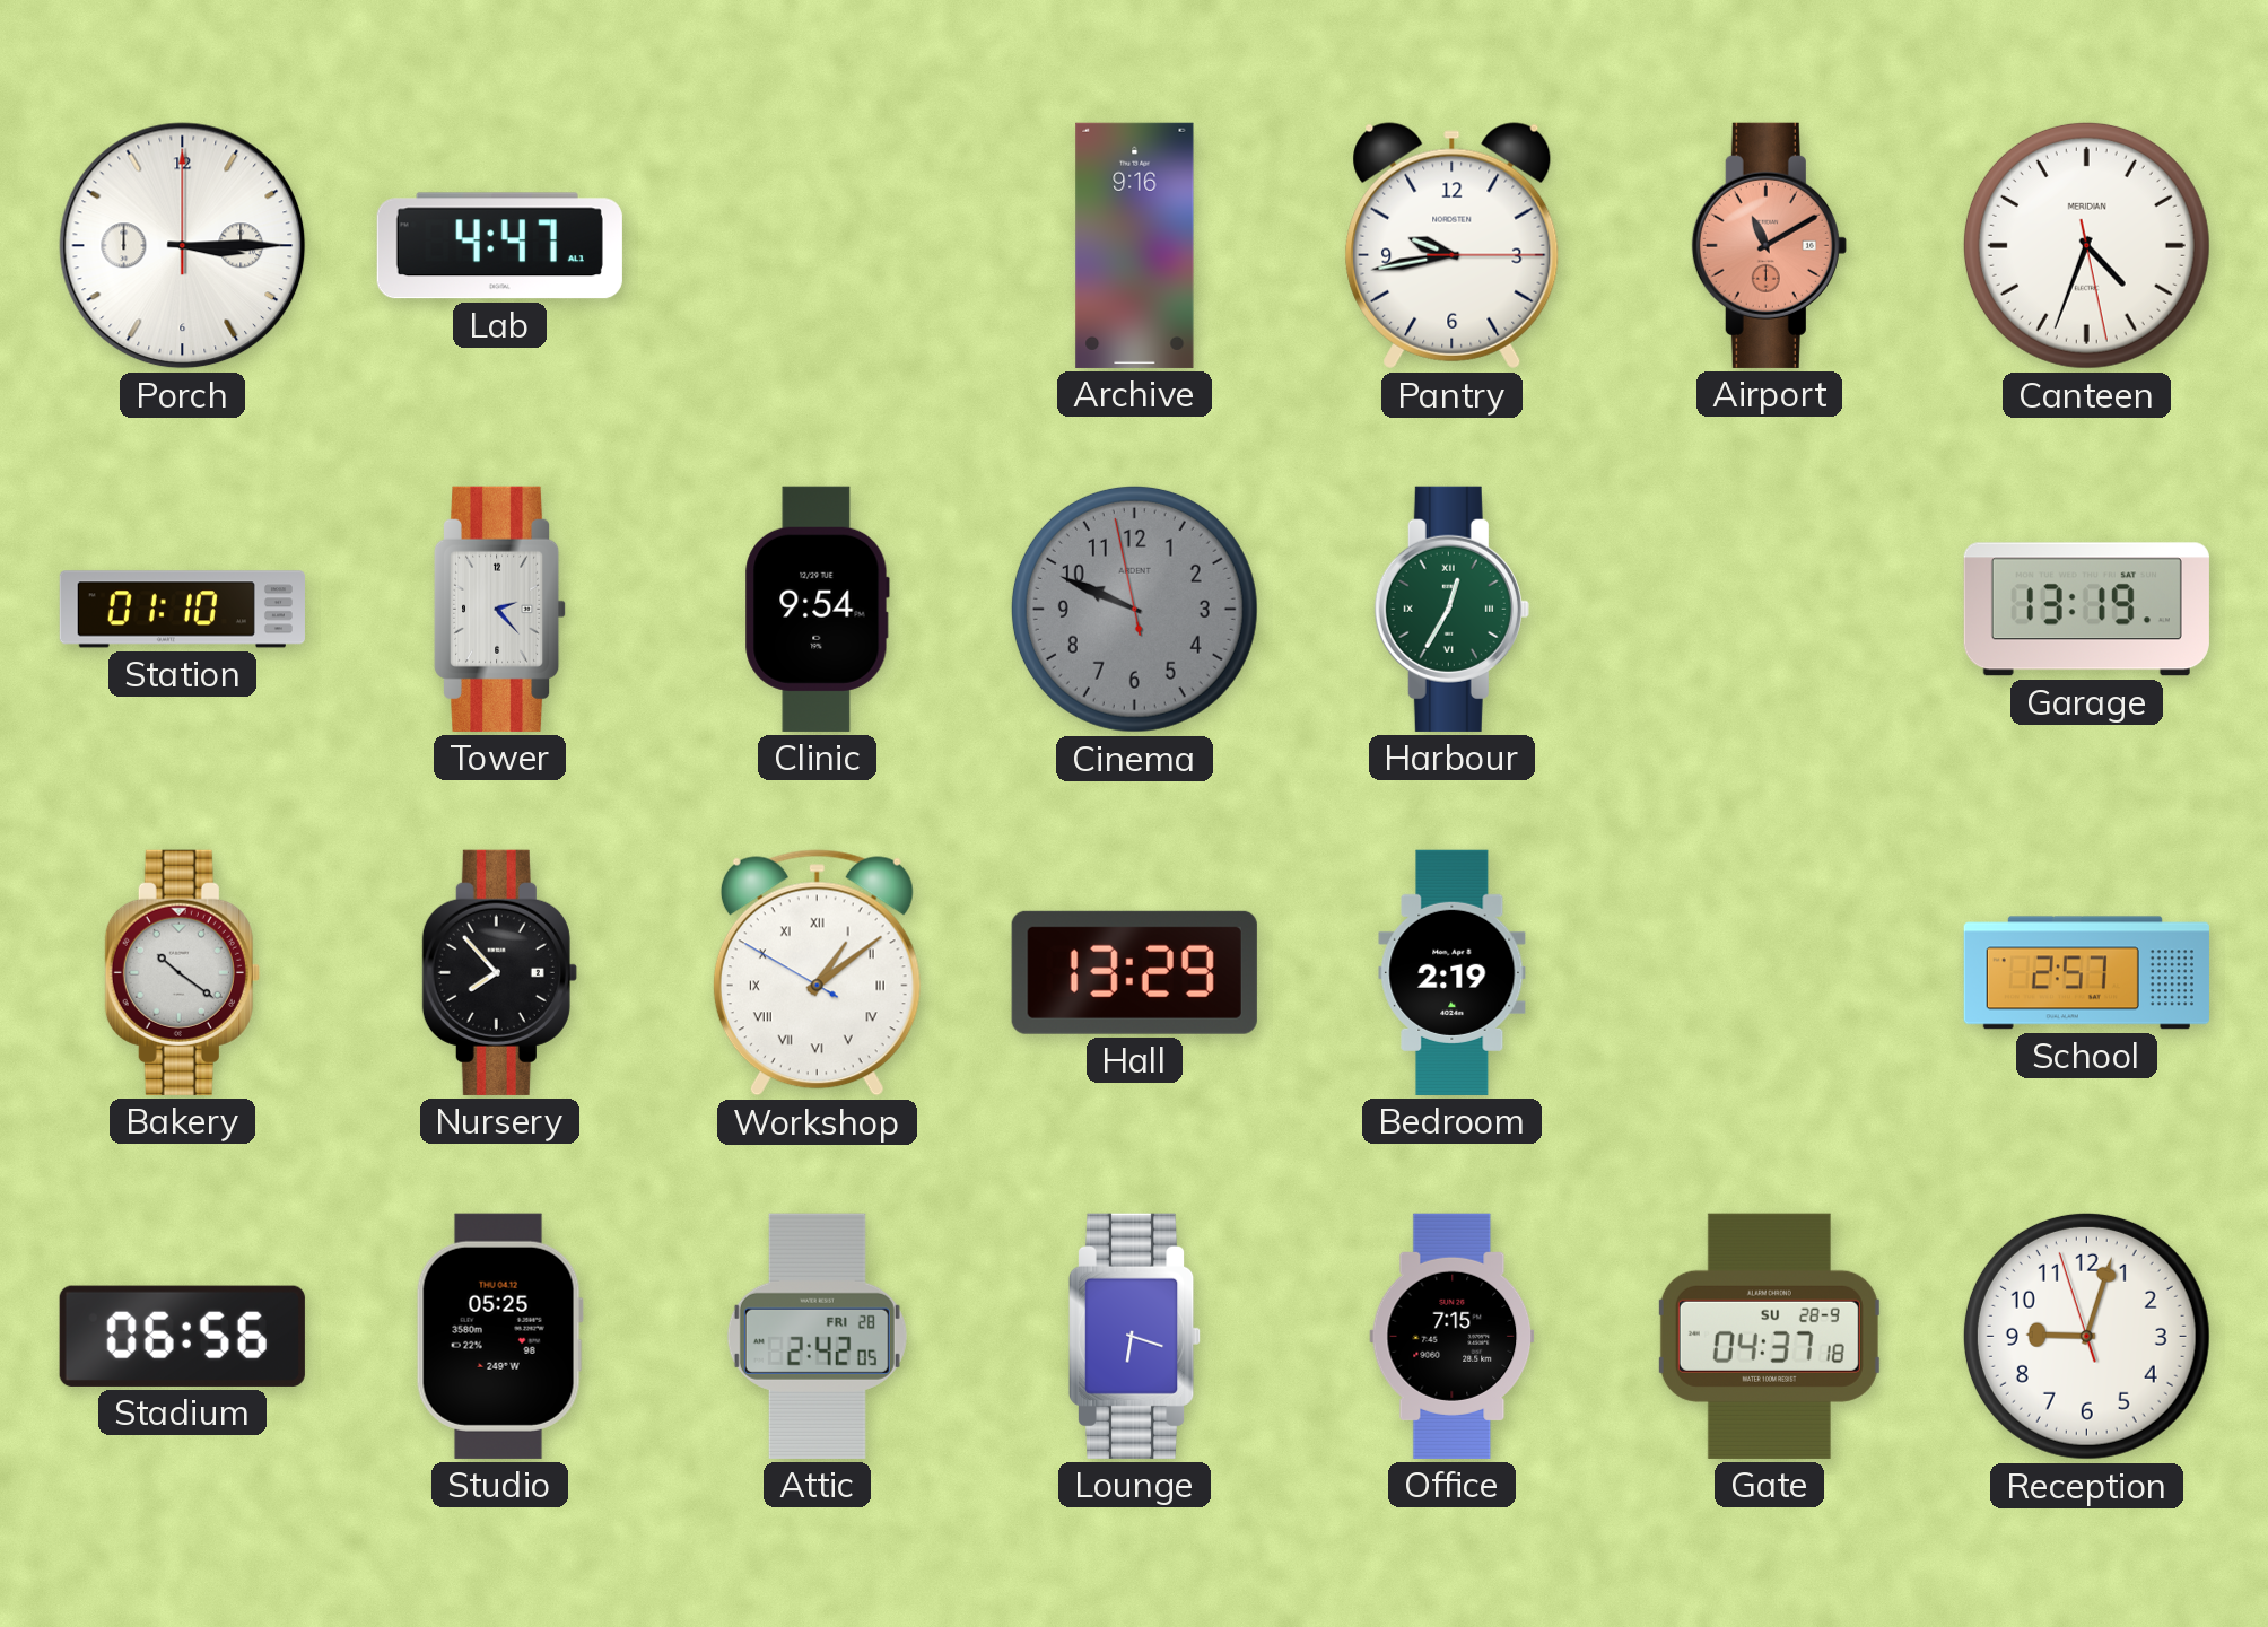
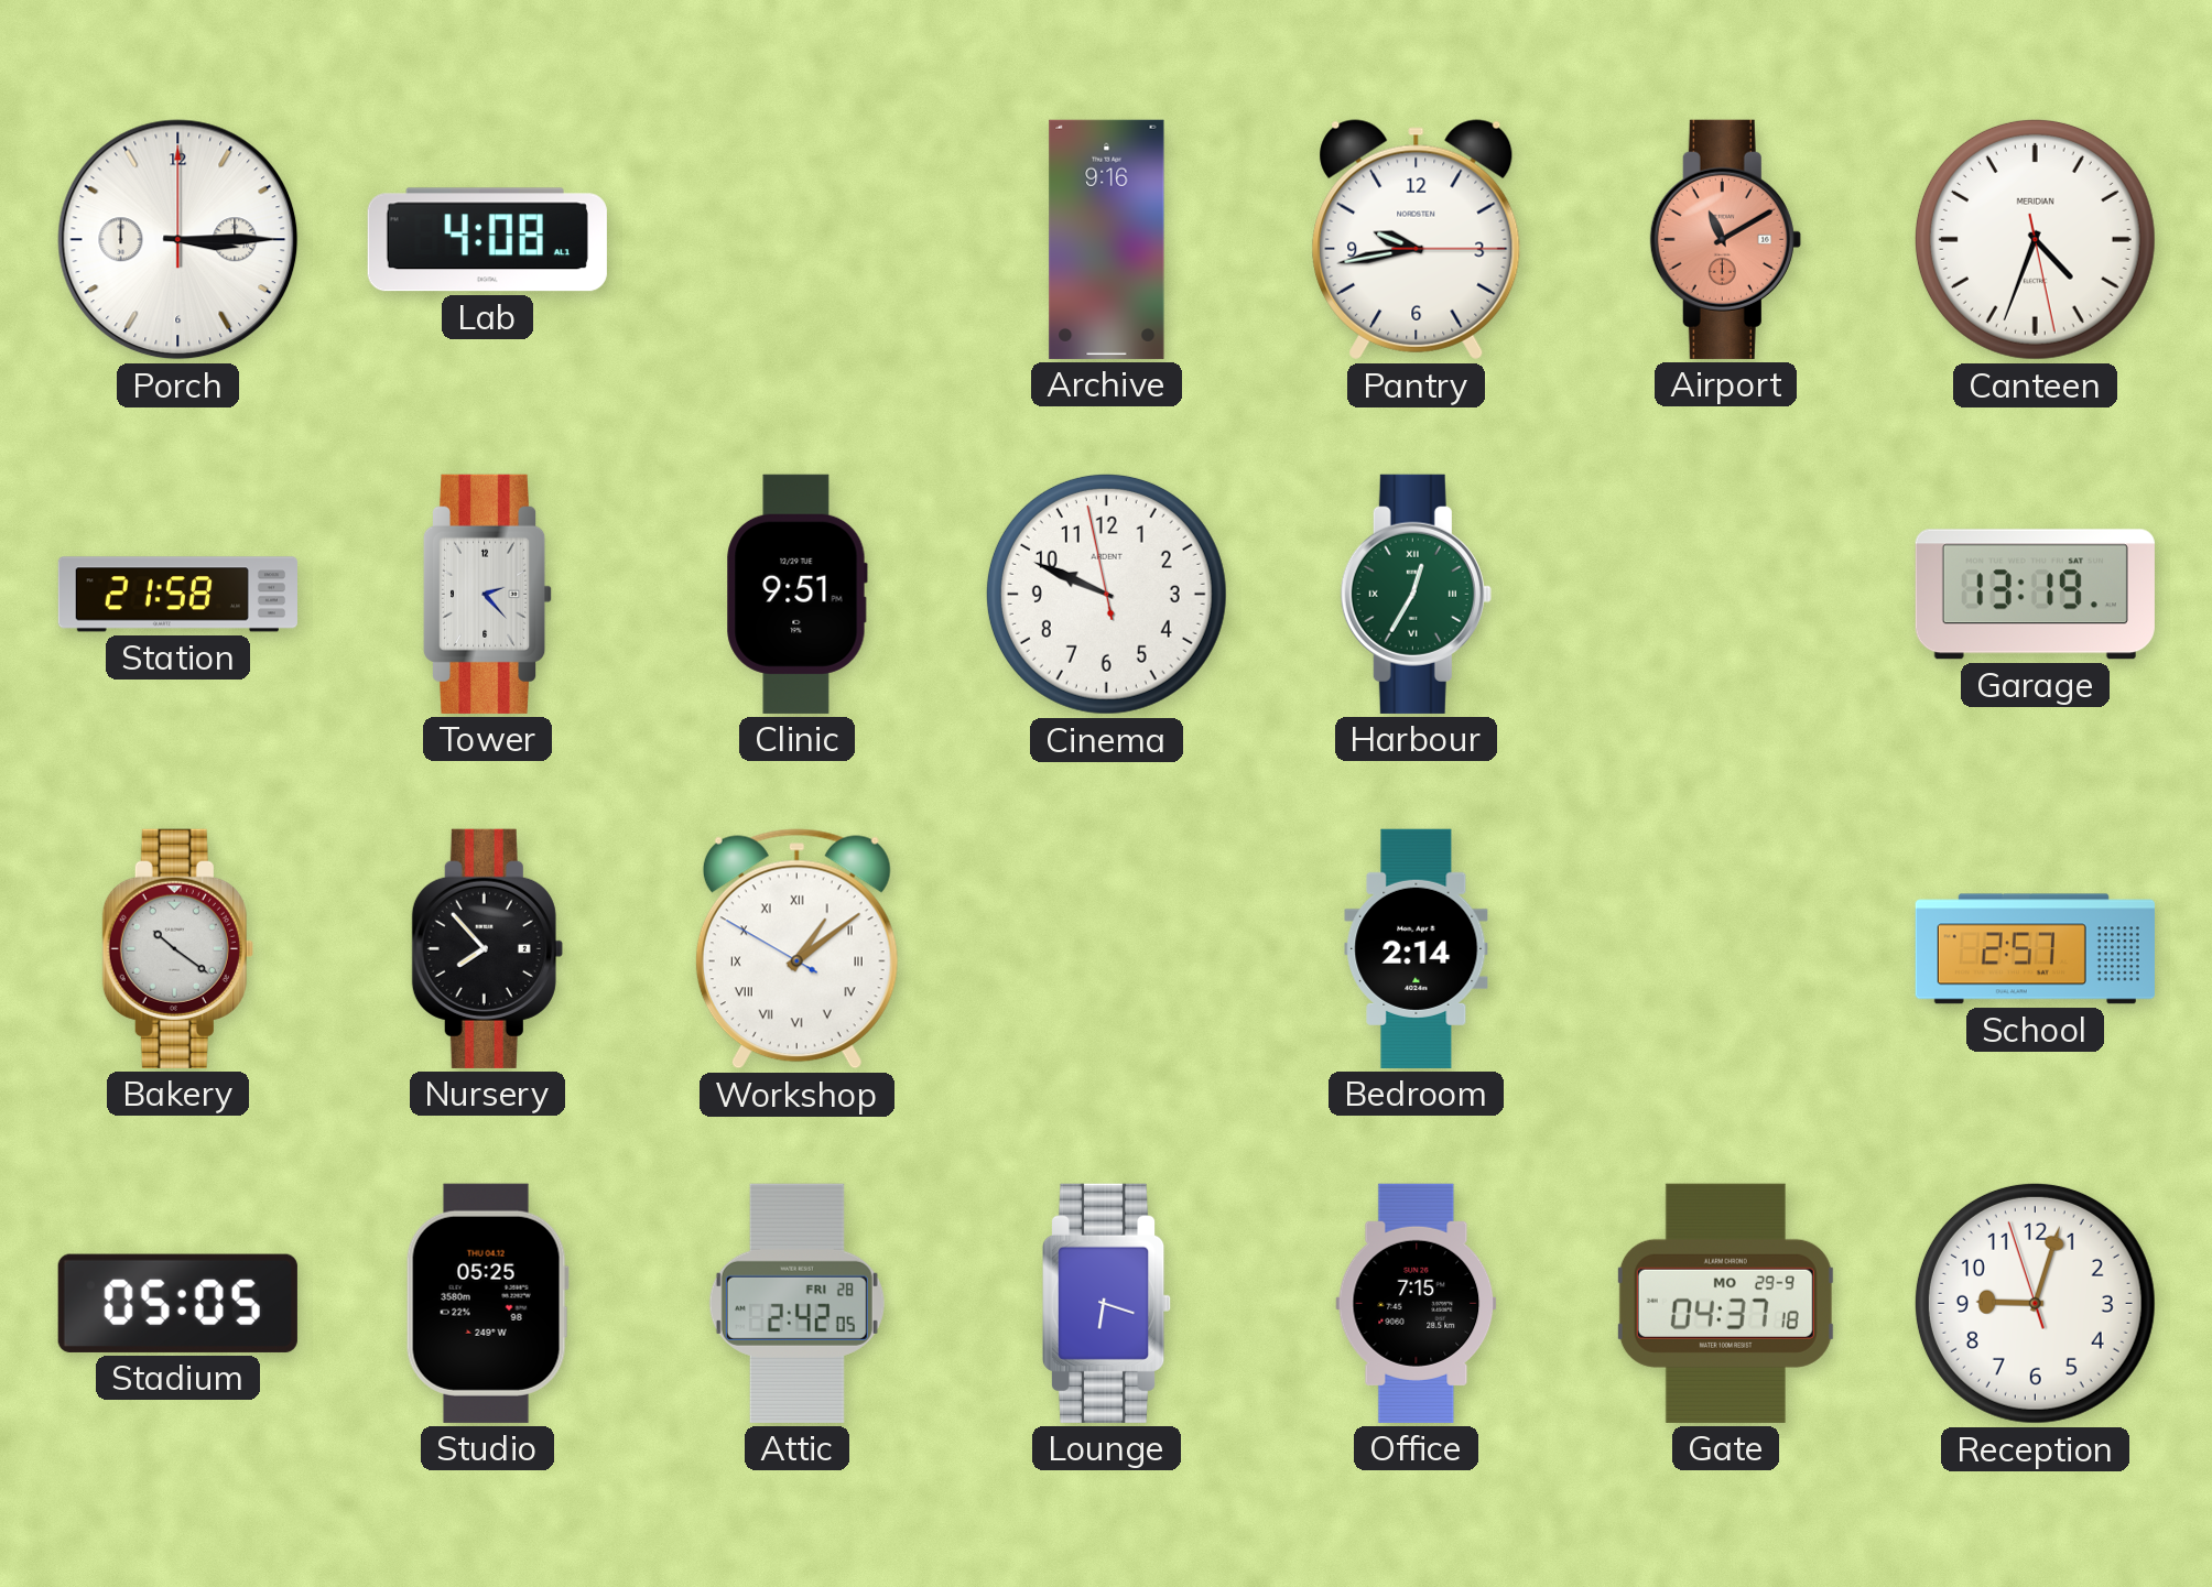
Lab: 4:47 -> 4:08 (487, 240)
Station: 01:10 -> 21:58 (177, 595)
Clinic: 9:54 -> 9:51 (796, 594)
Cinema dial: grey -> white (1106, 594)
Hall: 13:29 -> none (1134, 972)
Bedroom: 2:19 -> 2:14 (1417, 948)
Stadium: 06:56 -> 05:05 (177, 1303)
Gate date: SU 28-9 -> MO 29-9 (1725, 1303)
